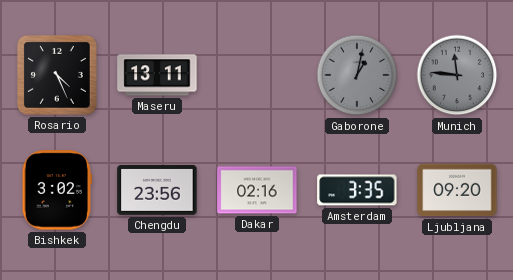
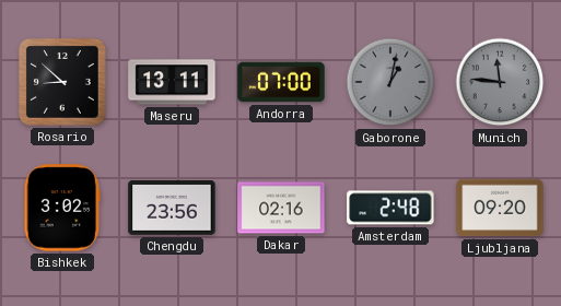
Rosario: 4:26 -> 8:52 (62, 82)
Andorra: none -> 07:00 (281, 82)
Amsterdam: 3:35 -> 2:48 (390, 208)
